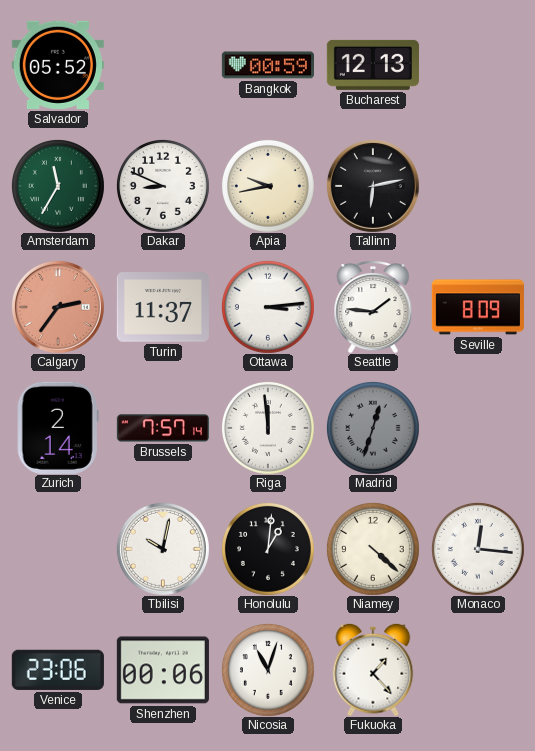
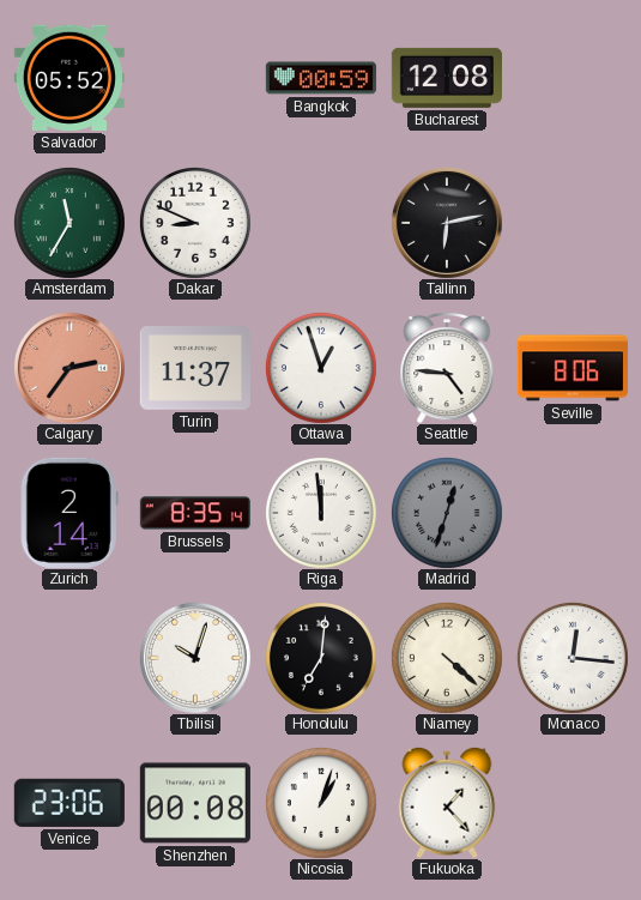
Bucharest: 12:13 -> 12:08 (447, 78)
Apia: 9:43 -> none (268, 186)
Ottawa: 3:14 -> 12:57 (321, 368)
Seattle: 1:46 -> 4:46 (447, 368)
Seville: 8:09 -> 8:06 (573, 368)
Brussels: 7:57 -> 8:35 (195, 513)
Tbilisi: 10:02 -> 10:03 (195, 658)
Honolulu: 1:01 -> 7:01 (321, 658)
Shenzhen: 00:06 -> 00:08 (195, 803)
Nicosia: 11:03 -> 1:03 (321, 803)
